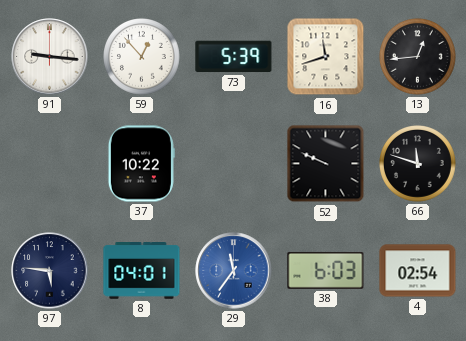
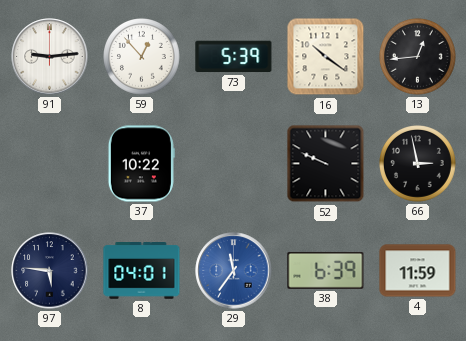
91: 9:16 -> 9:14 (50, 57)
16: 11:42 -> 10:21 (326, 57)
66: 11:48 -> 2:58 (418, 164)
38: 6:03 -> 6:39 (326, 270)
4: 02:54 -> 11:59 (418, 271)
